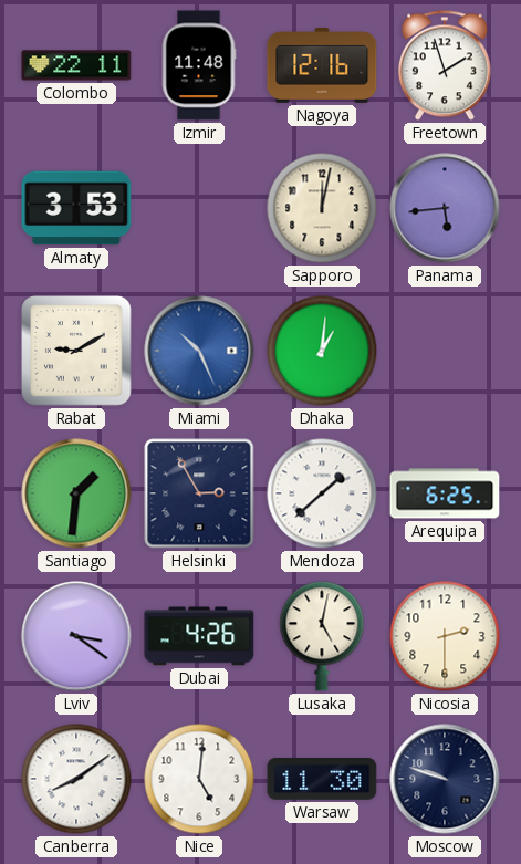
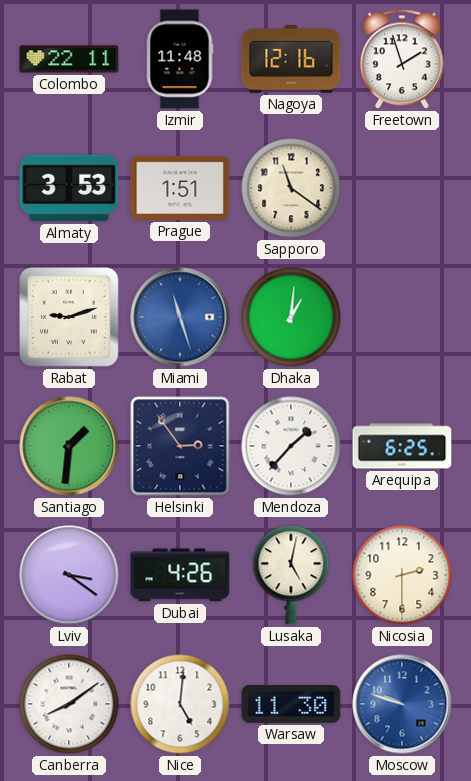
Prague: none -> 1:51 (180, 188)
Sapporo: 12:02 -> 11:21 (291, 188)
Panama: 5:44 -> none (445, 208)
Rabat: 9:10 -> 9:12 (70, 318)
Miami: 10:26 -> 11:27 (180, 317)
Helsinki: 2:55 -> 2:54 (180, 446)
Mendoza: 1:38 -> 1:37 (291, 446)
Moscow dial: navy -> blue (402, 704)
